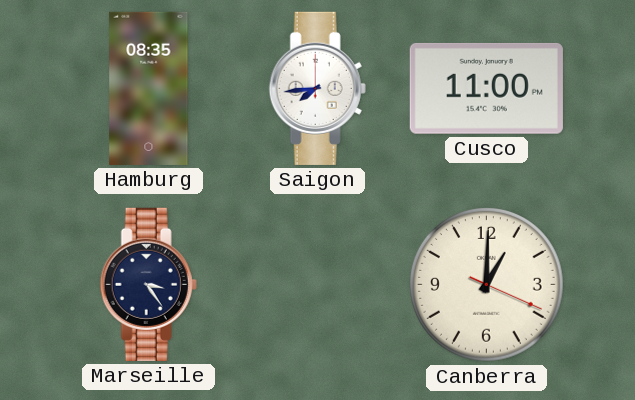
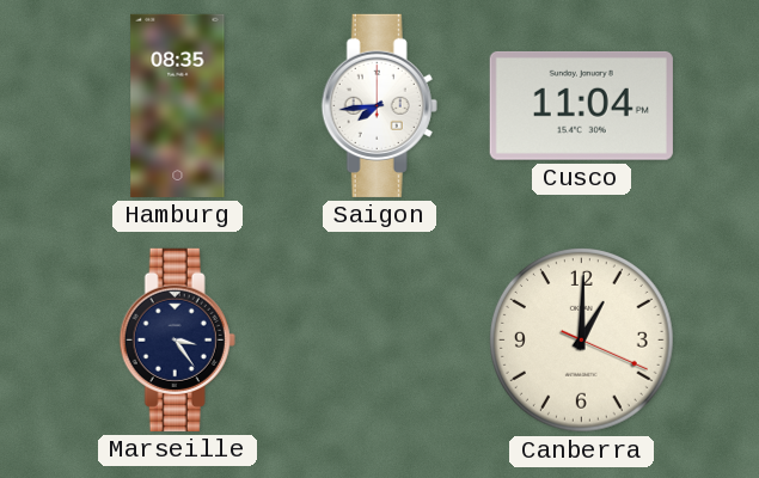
Cusco: 11:00 -> 11:04 (581, 105)
